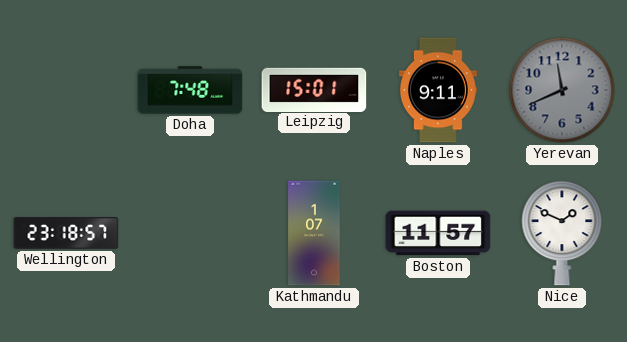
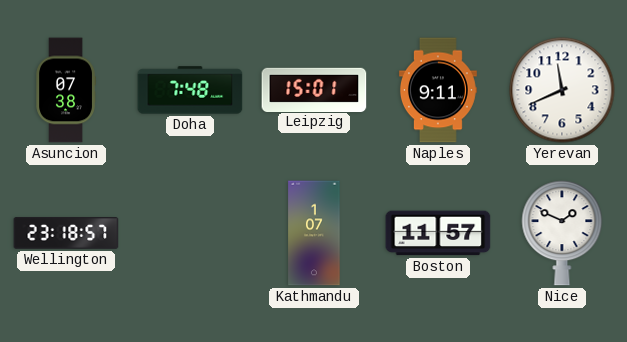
Asuncion: none -> 07:38 (66, 90)
Yerevan dial: grey -> white (562, 90)
